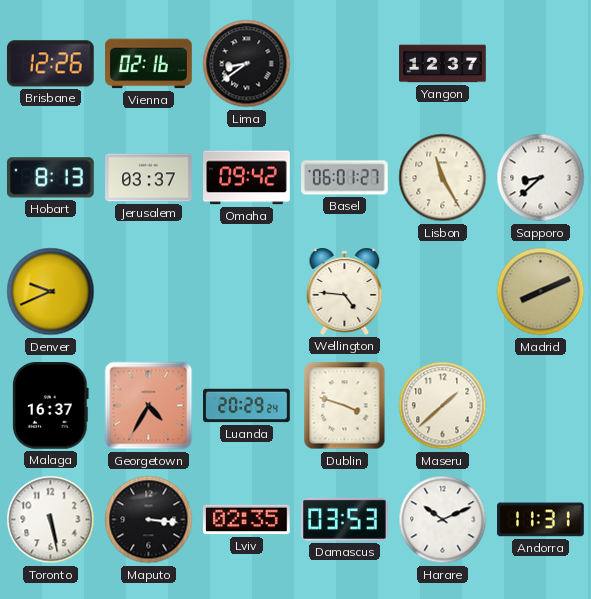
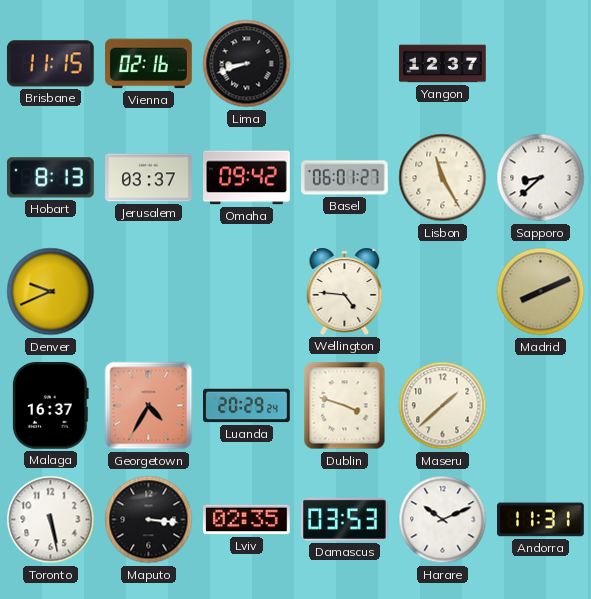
Brisbane: 12:26 -> 11:15 (50, 64)
Lima: 8:39 -> 8:42 (247, 64)
